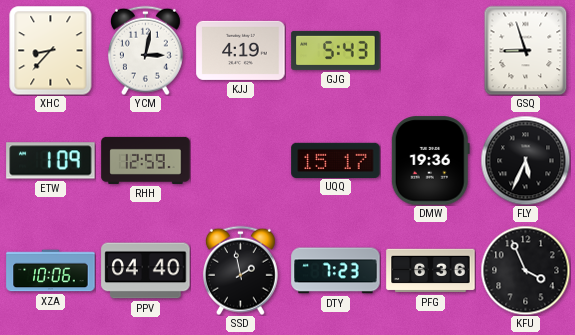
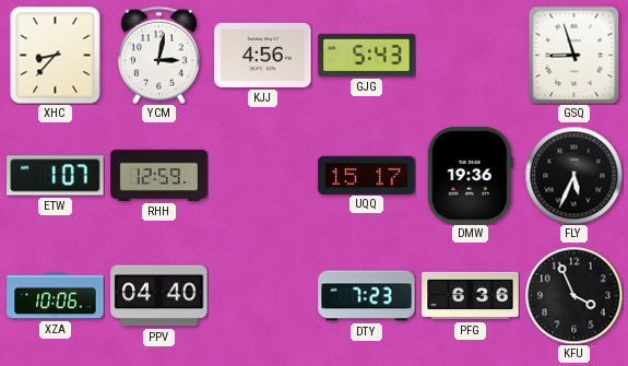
KJJ: 4:19 -> 4:56 (263, 55)
ETW: 1:09 -> 1:07 (56, 176)
SSD: 1:58 -> none (240, 270)
